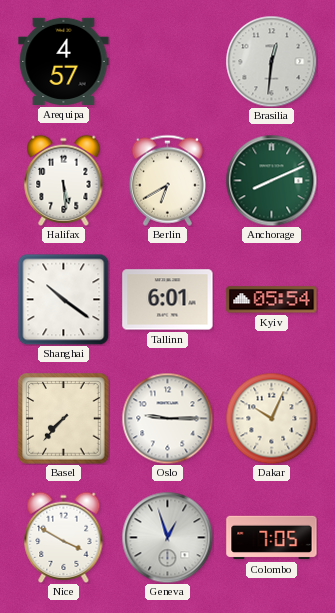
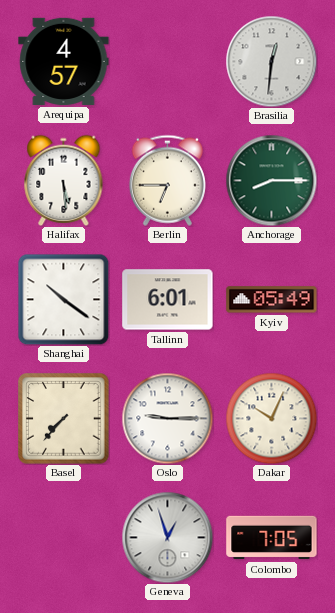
Berlin: 6:40 -> 6:45 (167, 180)
Anchorage: 8:11 -> 8:15 (271, 180)
Kyiv: 05:54 -> 05:49 (272, 300)
Nice: 3:50 -> none (64, 537)
